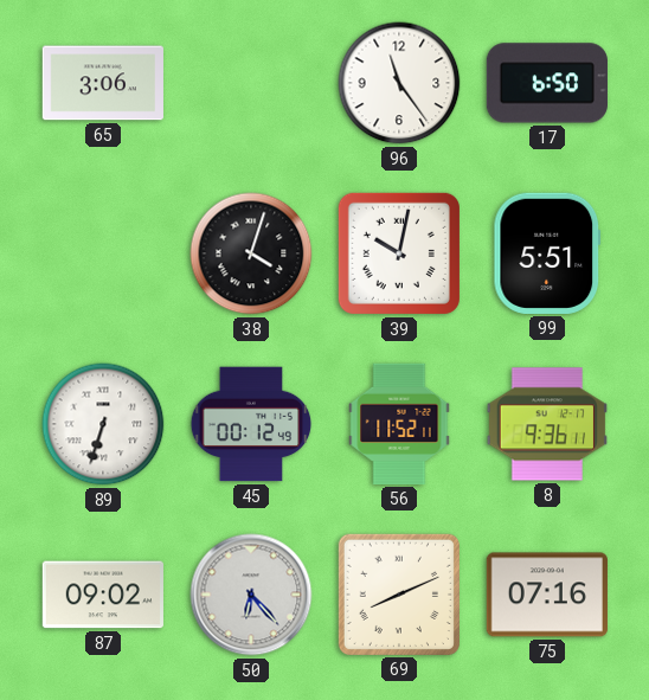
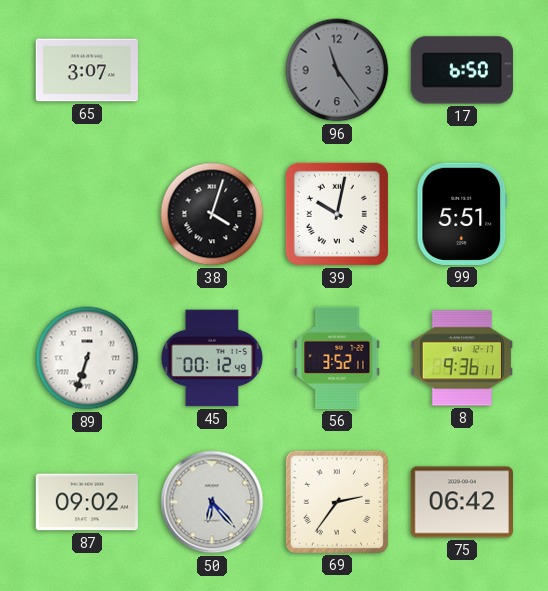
65: 3:06 -> 3:07 (87, 70)
96 dial: white -> grey (337, 70)
56: 11:52 -> 3:52 (337, 358)
69: 8:11 -> 2:36 (337, 502)
75: 07:16 -> 06:42 (462, 502)
